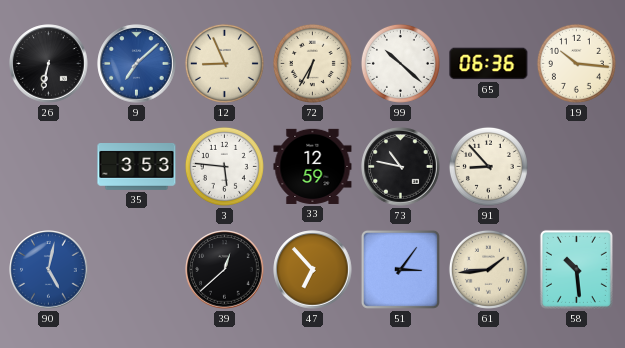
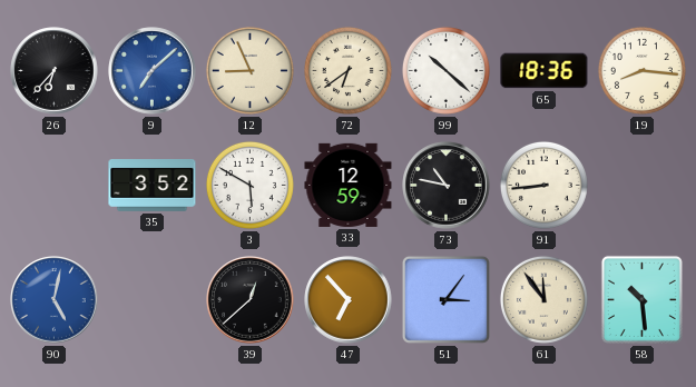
26: 6:32 -> 6:37 (55, 71)
72: 6:35 -> 6:39 (347, 70)
65: 06:36 -> 18:36 (545, 71)
19: 10:16 -> 8:16 (641, 70)
35: 3:53 -> 3:52 (153, 186)
3: 5:46 -> 5:50 (249, 185)
91: 8:53 -> 8:44 (543, 185)
61: 1:44 -> 11:54 (543, 299)
